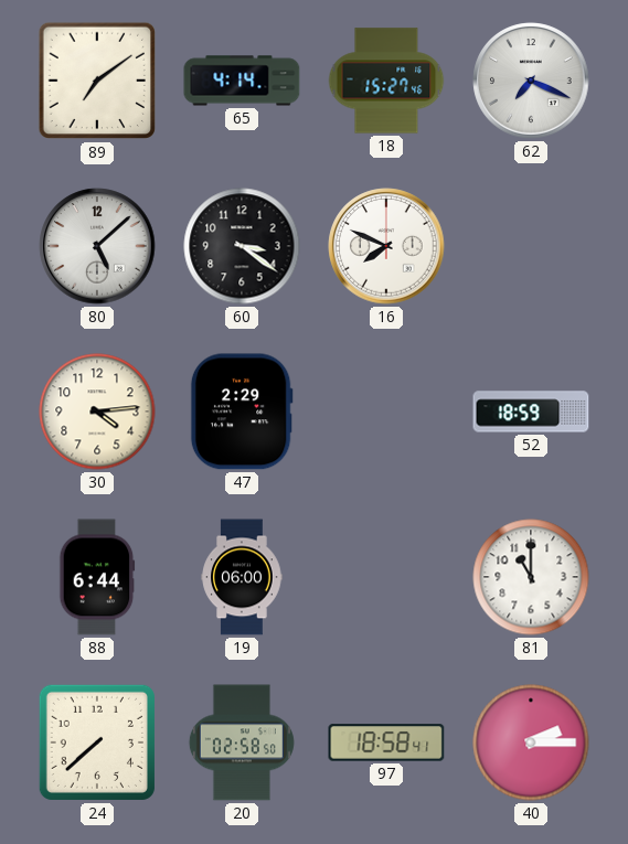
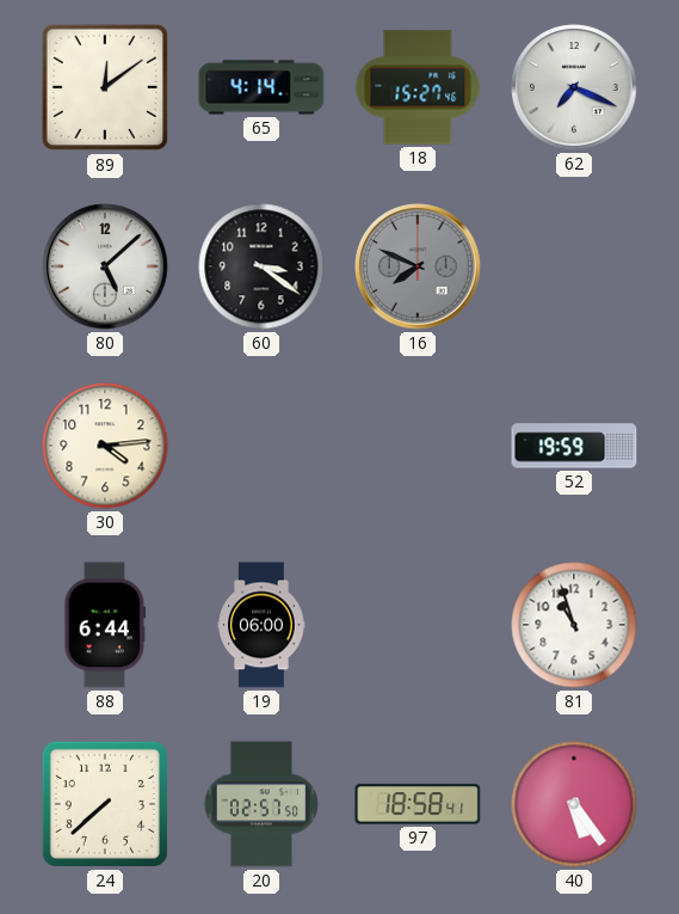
89: 7:09 -> 12:09 (105, 87)
16 dial: white -> grey (418, 266)
47: 2:29 -> none (242, 412)
52: 18:59 -> 19:59 (574, 446)
81: 11:00 -> 10:57 (574, 625)
20: 02:58 -> 02:57 (261, 804)
40: 2:15 -> 5:24 (574, 804)
